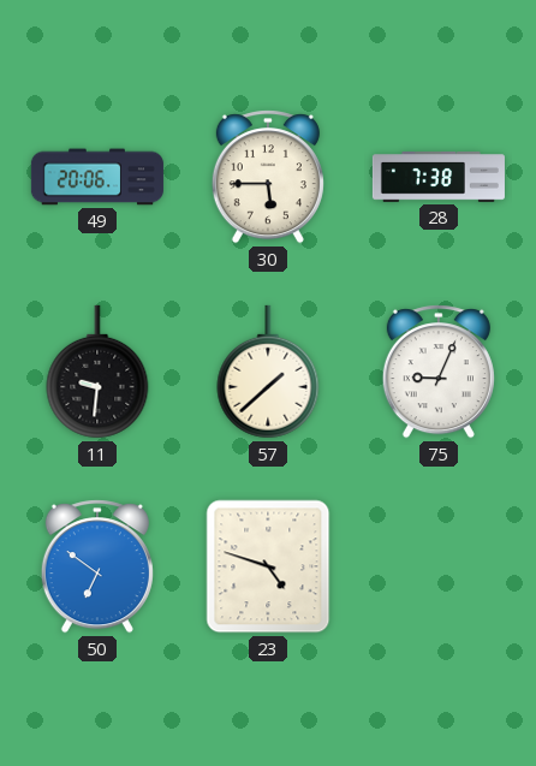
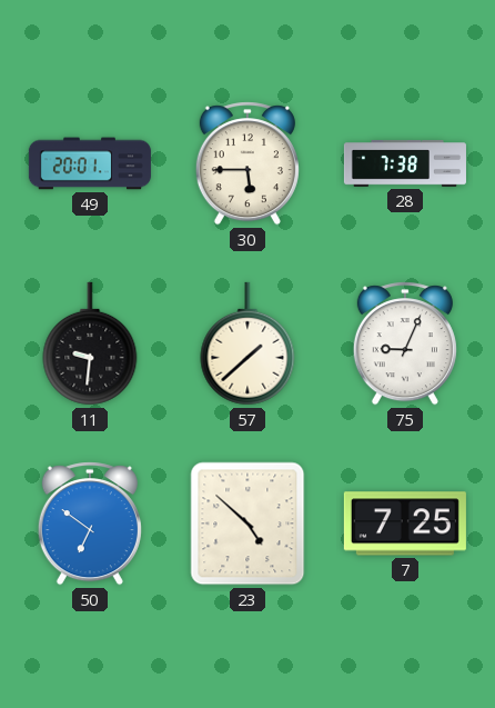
49: 20:06 -> 20:01 (90, 163)
23: 4:48 -> 4:52 (247, 523)
7: none -> 7:25 (405, 523)
